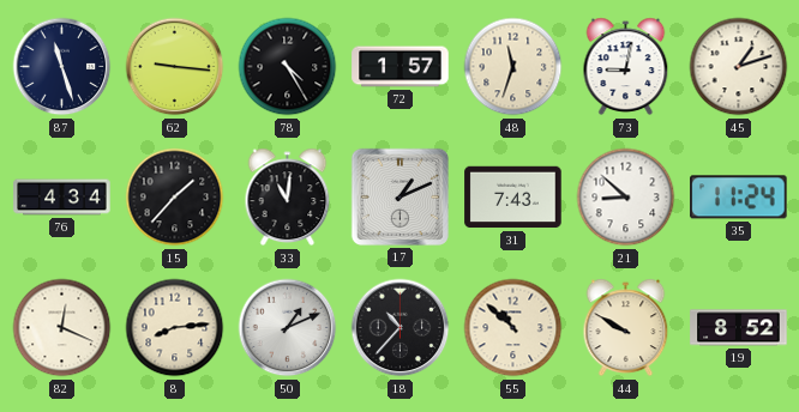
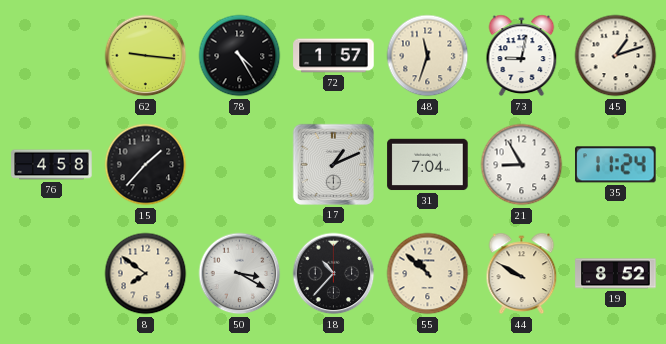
87: 11:27 -> none (62, 67)
76: 4:34 -> 4:58 (52, 165)
33: 11:01 -> none (288, 198)
31: 7:43 -> 7:04 (428, 165)
21: 8:52 -> 8:55 (522, 165)
82: 12:19 -> none (62, 328)
8: 8:14 -> 7:51 (146, 274)
50: 1:11 -> 3:20 (240, 274)
